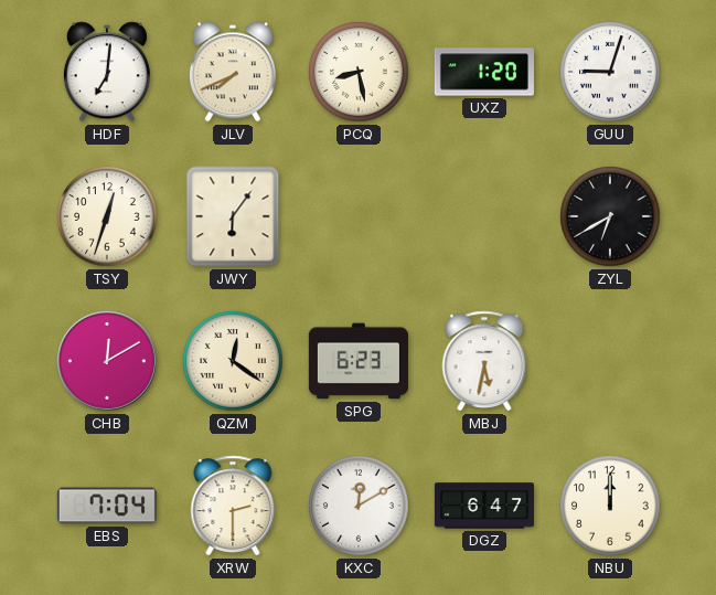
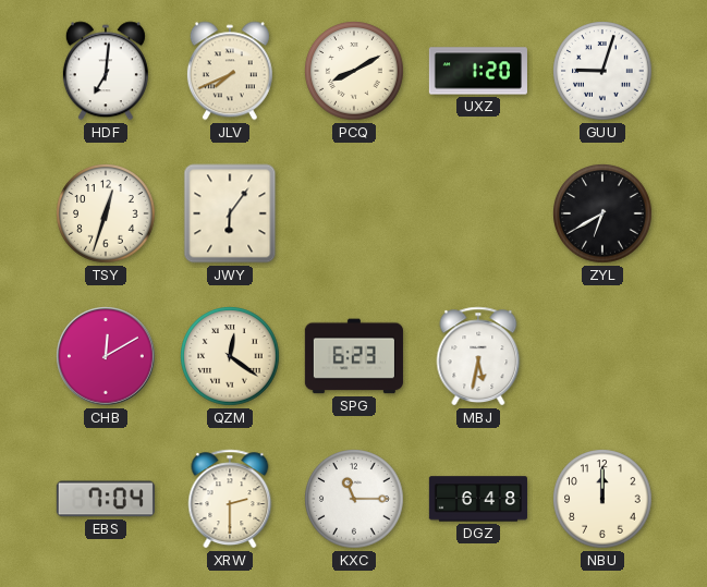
PCQ: 8:28 -> 8:10 (354, 71)
KXC: 12:10 -> 11:15 (354, 499)
DGZ: 6:47 -> 6:48 (478, 499)
